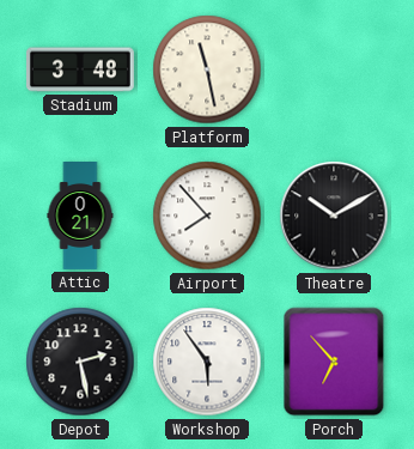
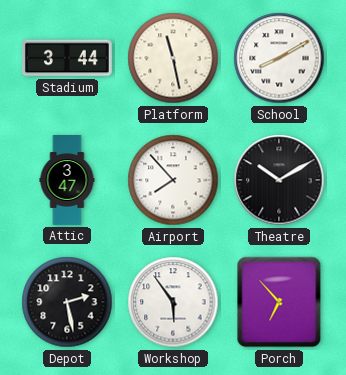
Stadium: 3:48 -> 3:44 (67, 58)
School: none -> 8:10 (279, 58)
Attic: 0:21 -> 3:47 (67, 181)
